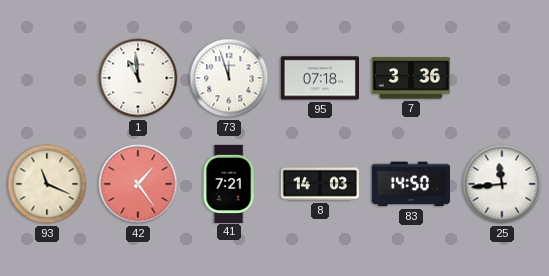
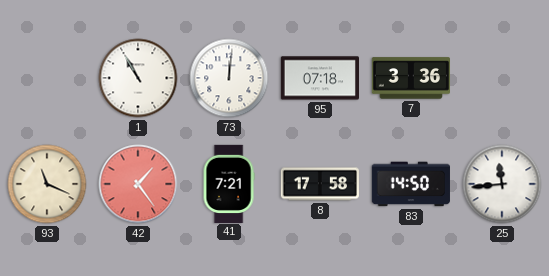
1: 10:59 -> 10:55 (138, 78)
73: 11:57 -> 12:01 (229, 78)
8: 14:03 -> 17:58 (319, 184)
